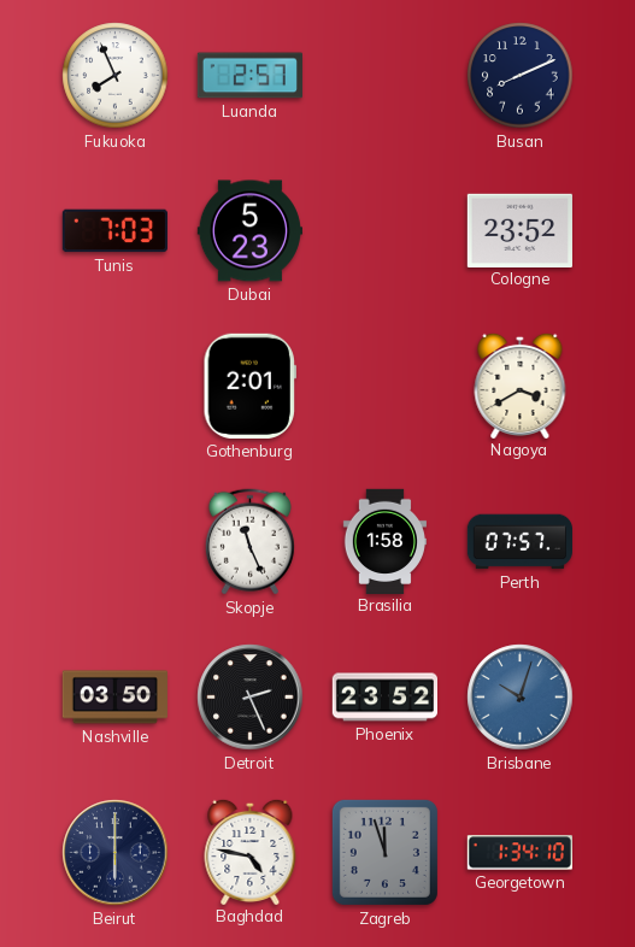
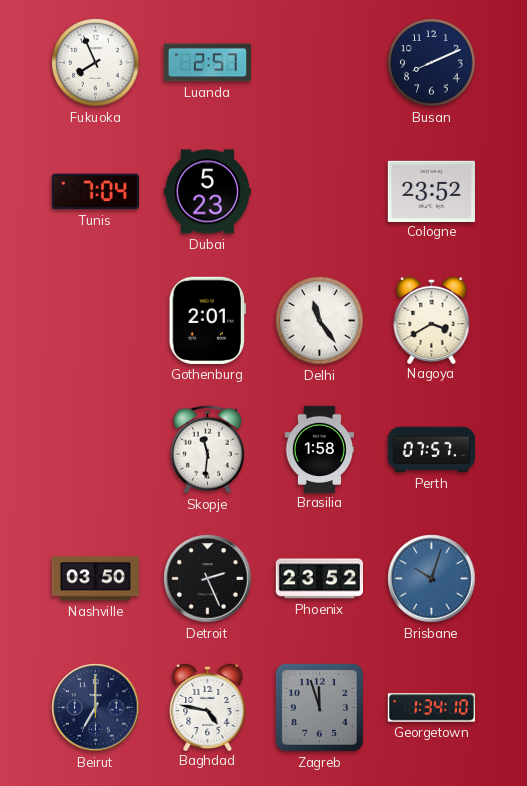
Tunis: 7:03 -> 7:04 (95, 192)
Delhi: none -> 11:24 (320, 321)
Skopje: 11:26 -> 11:31 (207, 450)
Beirut: 6:00 -> 7:00 (96, 708)
